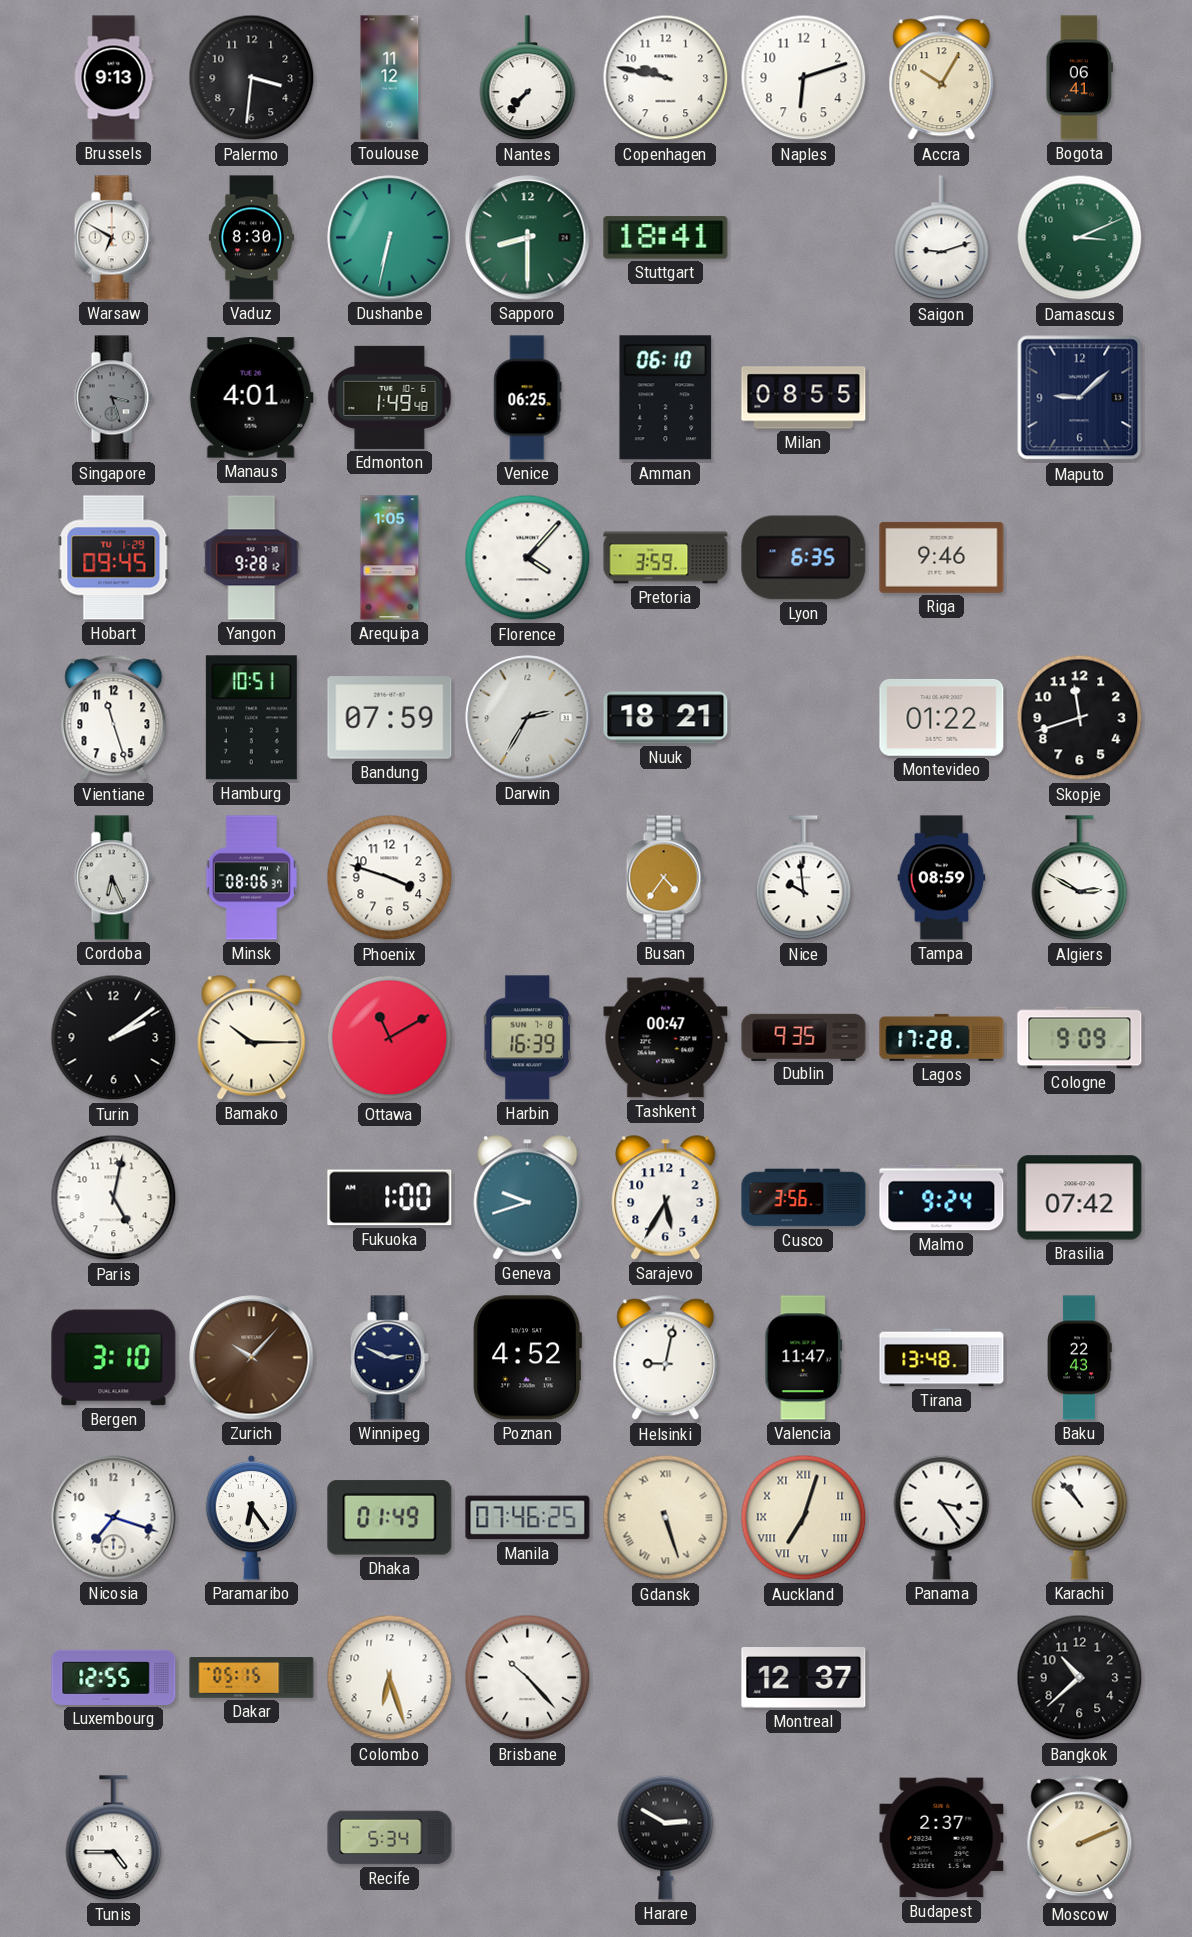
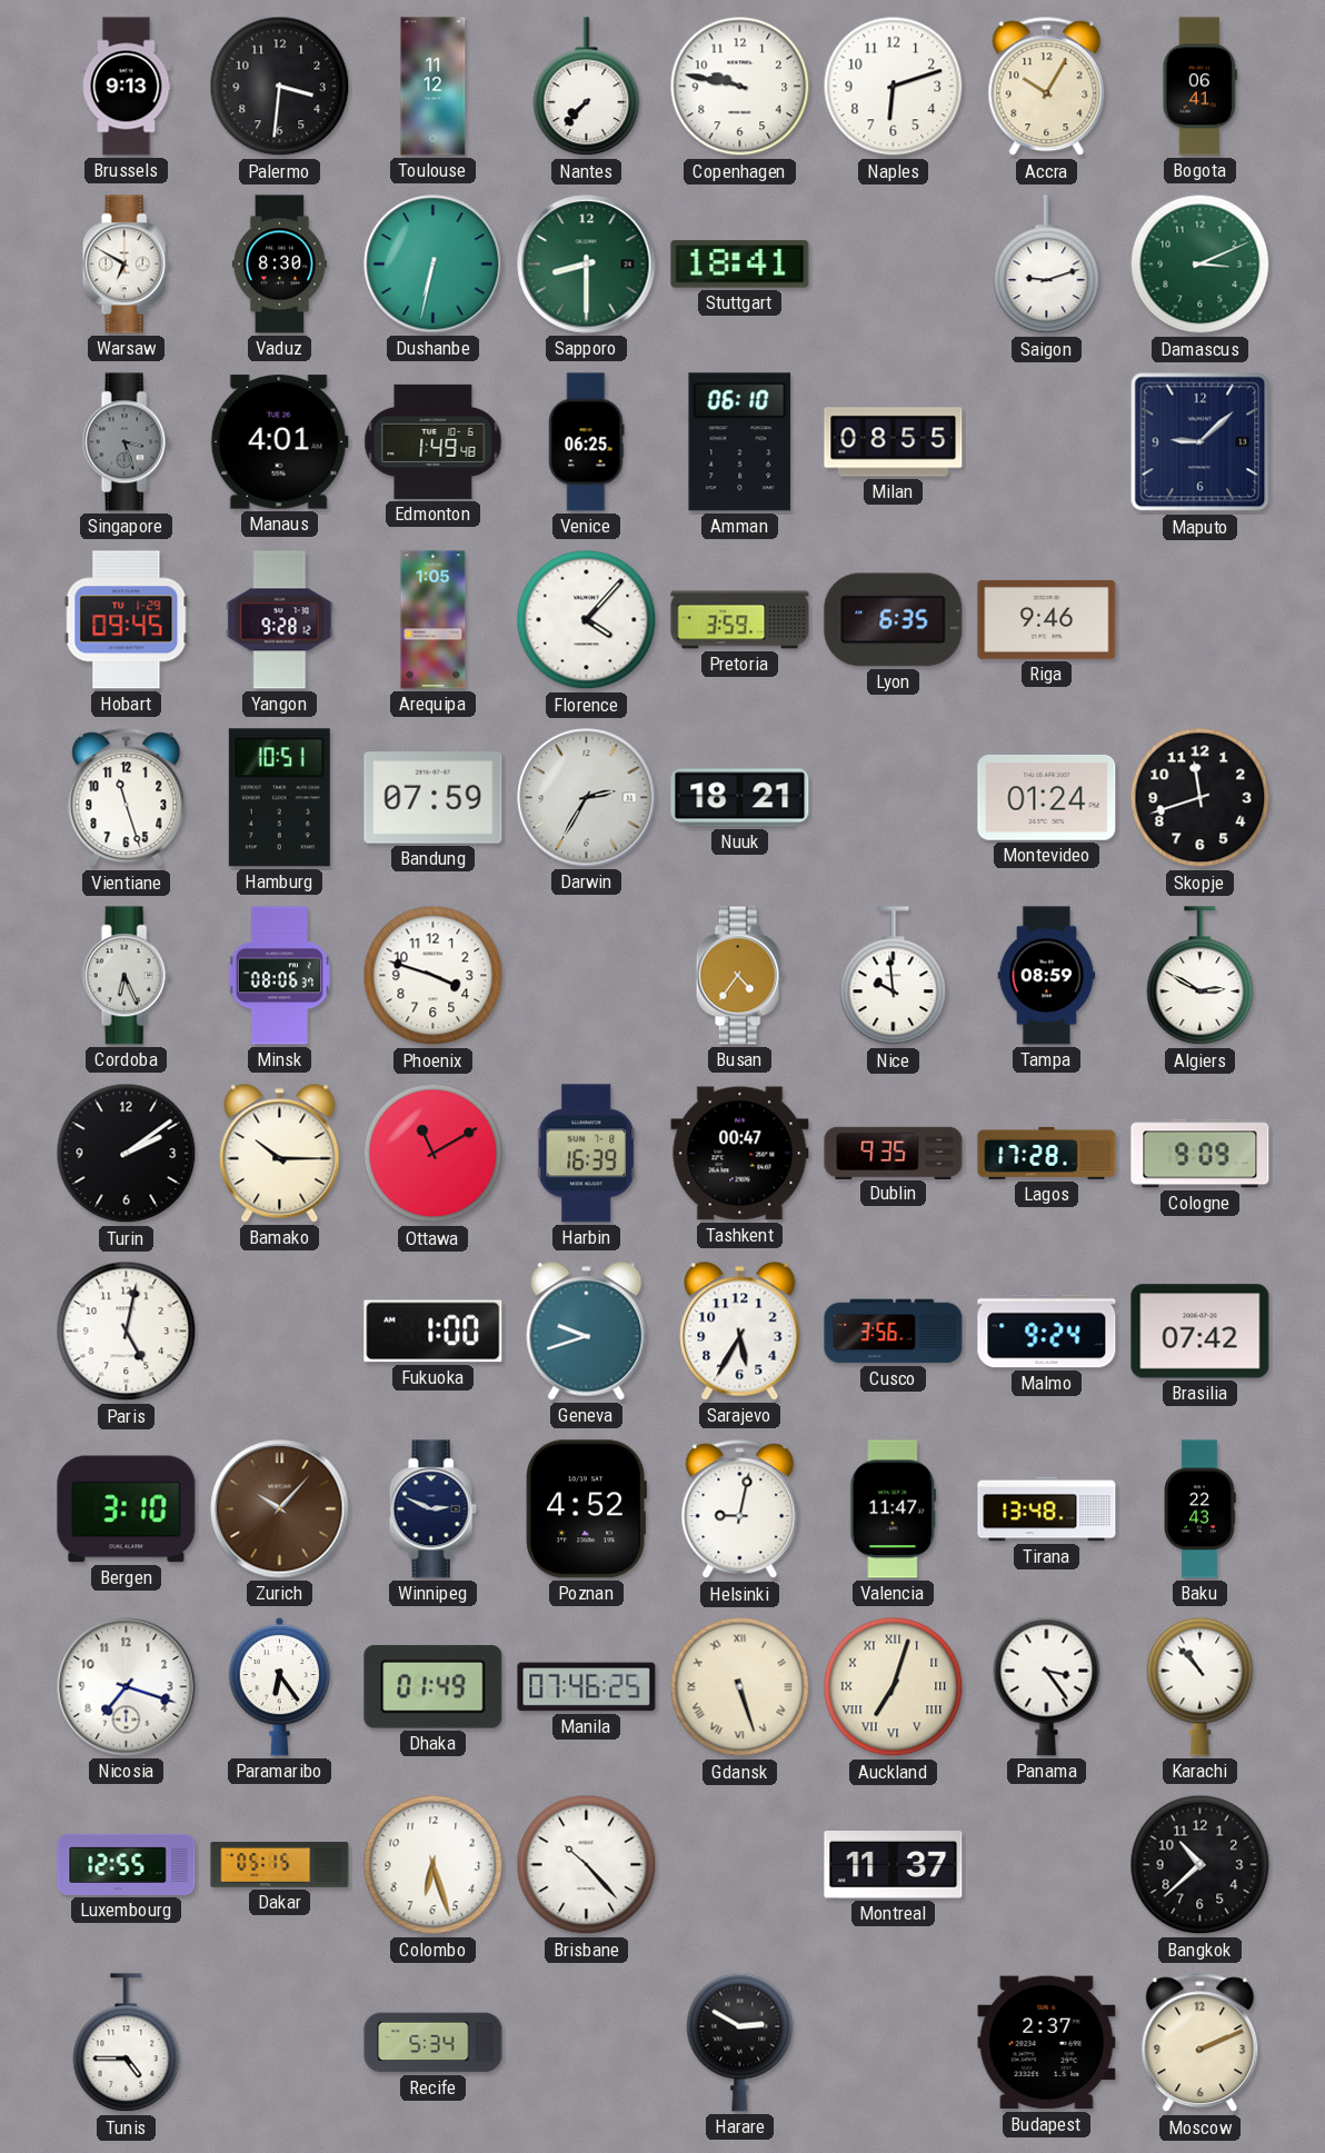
Montevideo: 01:22 -> 01:24 (1047, 797)
Montreal: 12:37 -> 11:37 (894, 1865)
